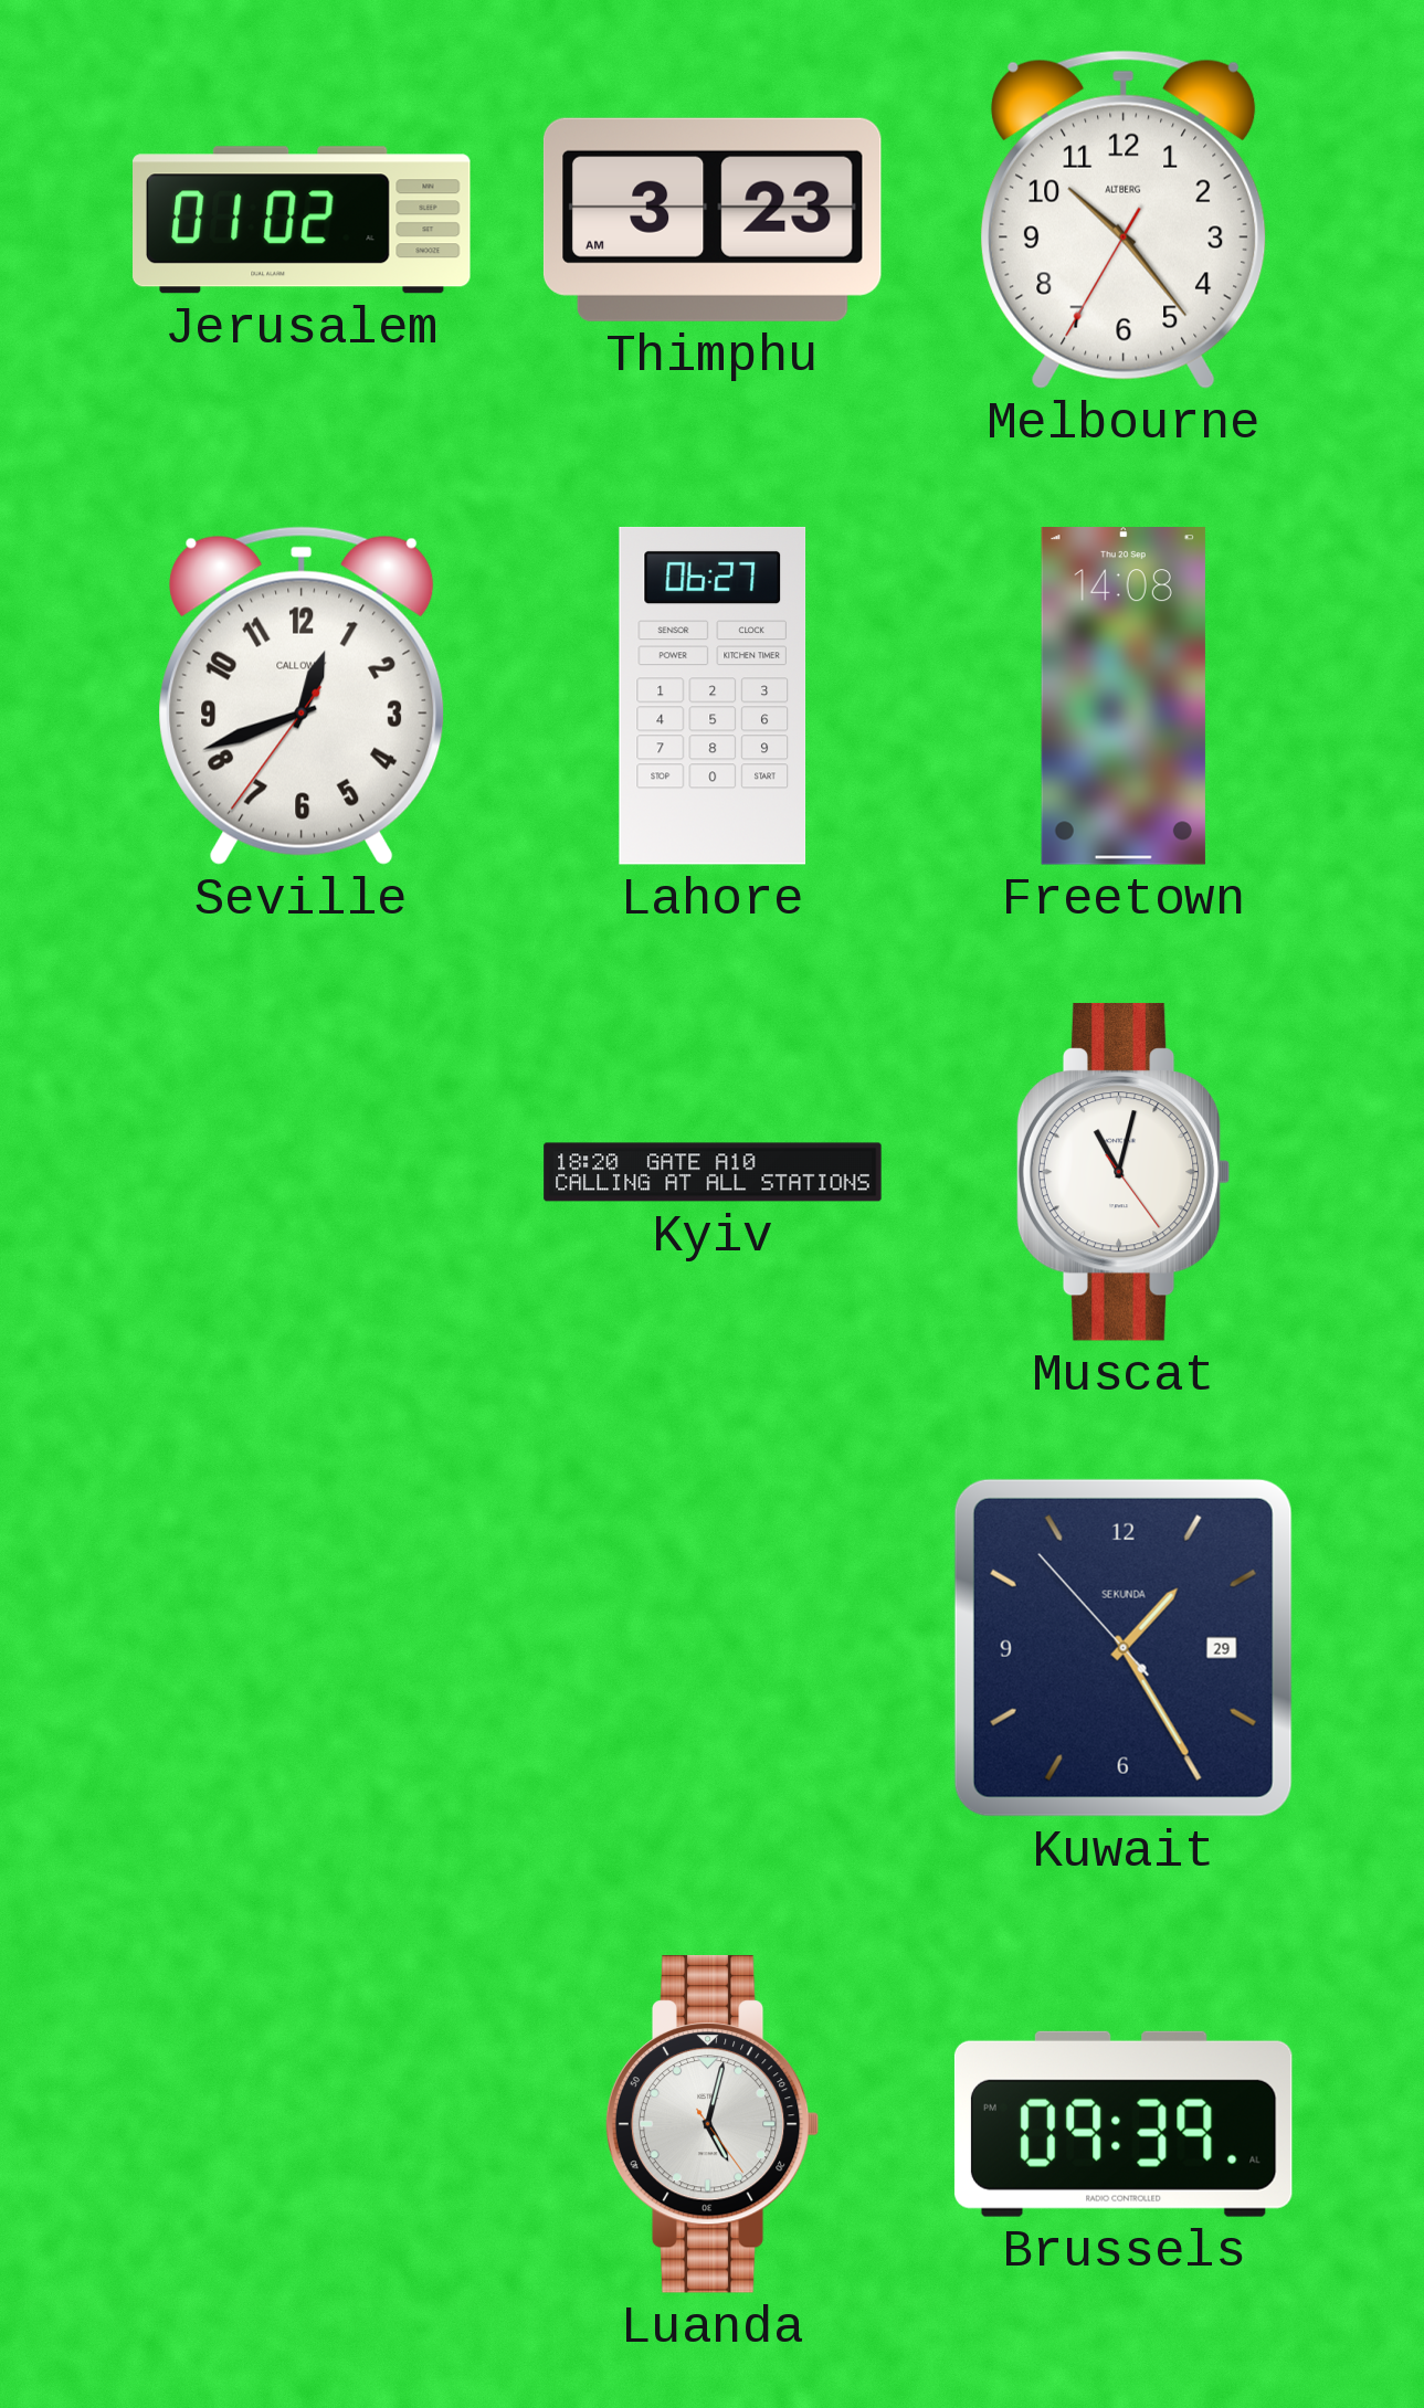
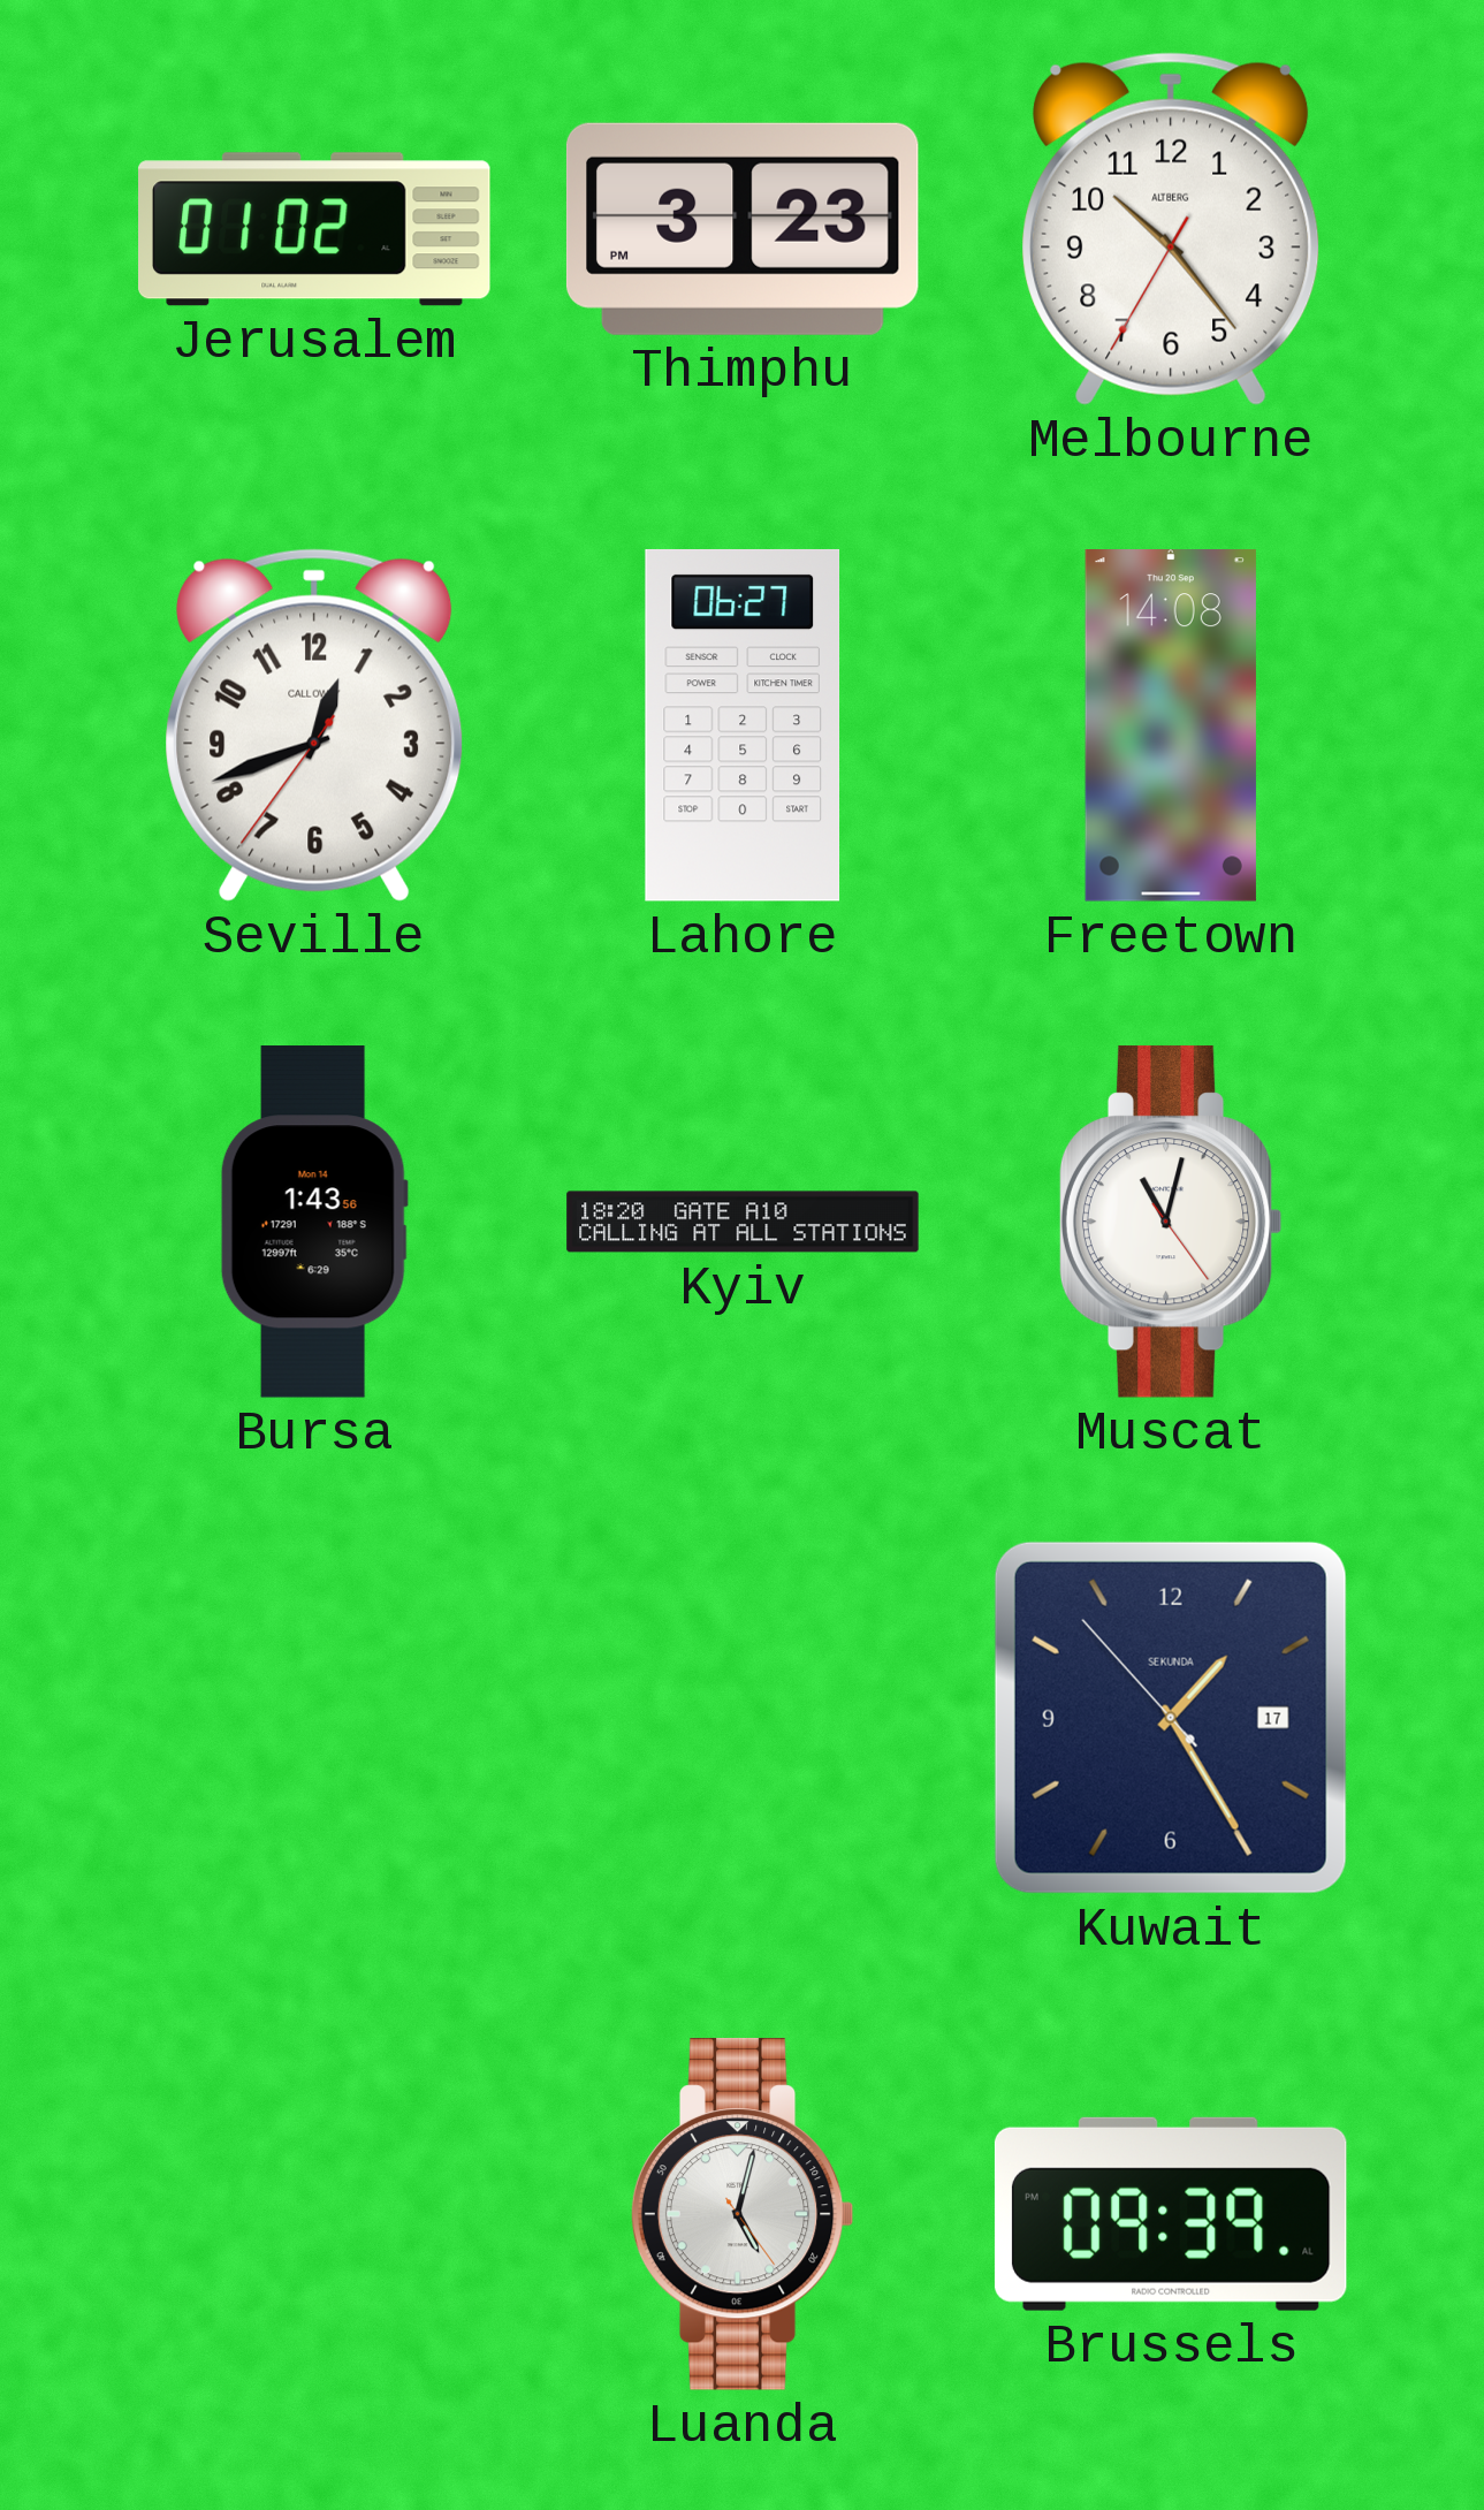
Thimphu: 3:23 AM -> 3:23 PM (743, 229)
Bursa: none -> 1:43 (314, 1222)
Kuwait date: 29 -> 17 (1171, 1718)
